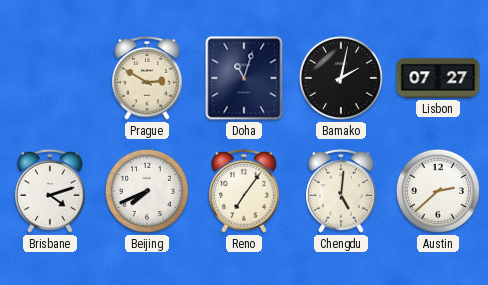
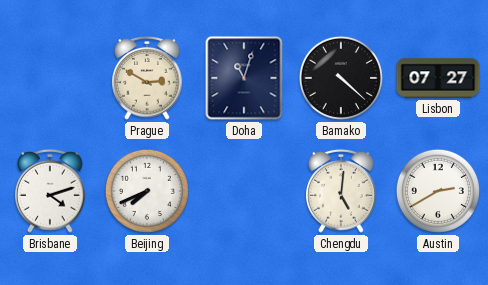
Bamako: 2:02 -> 4:22 (341, 78)
Reno: 7:06 -> none (244, 191)
Austin: 2:38 -> 2:40 (438, 191)
